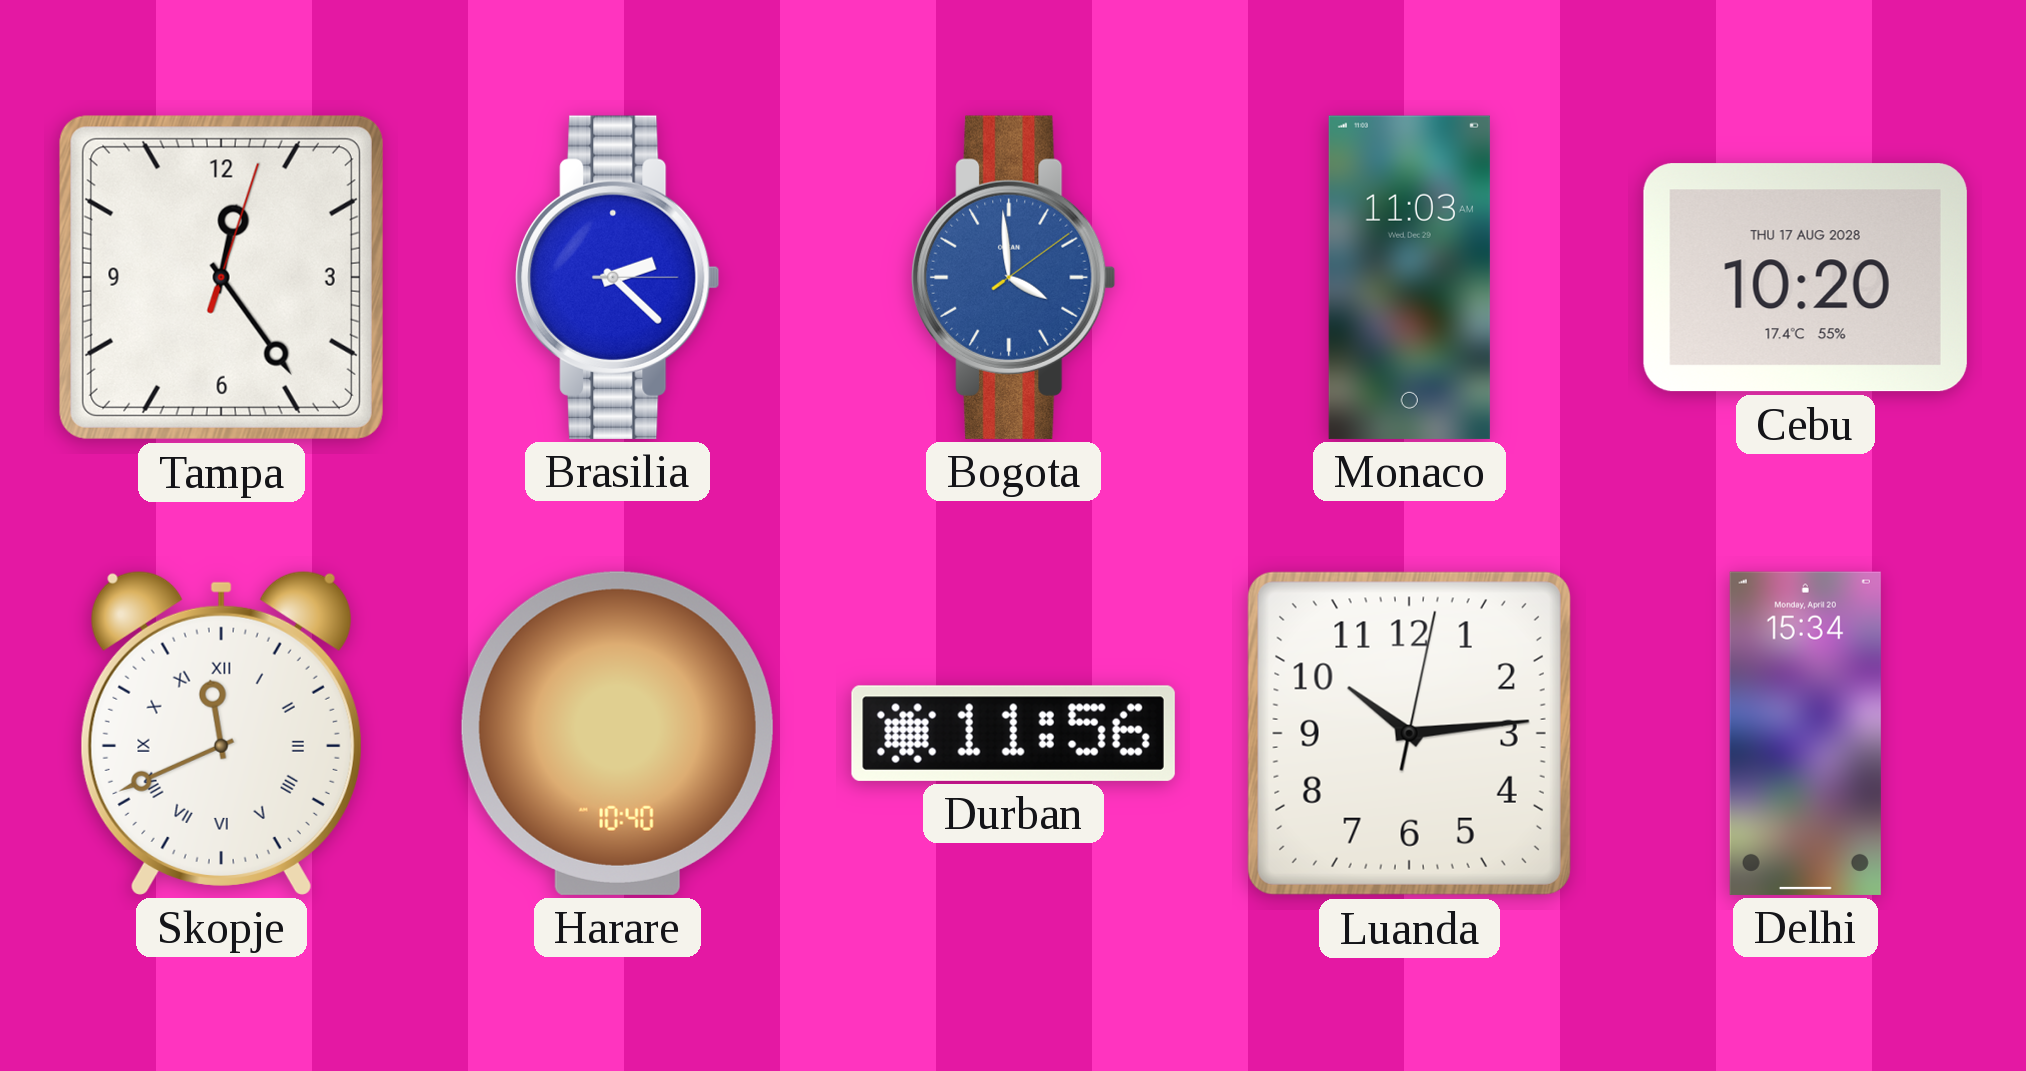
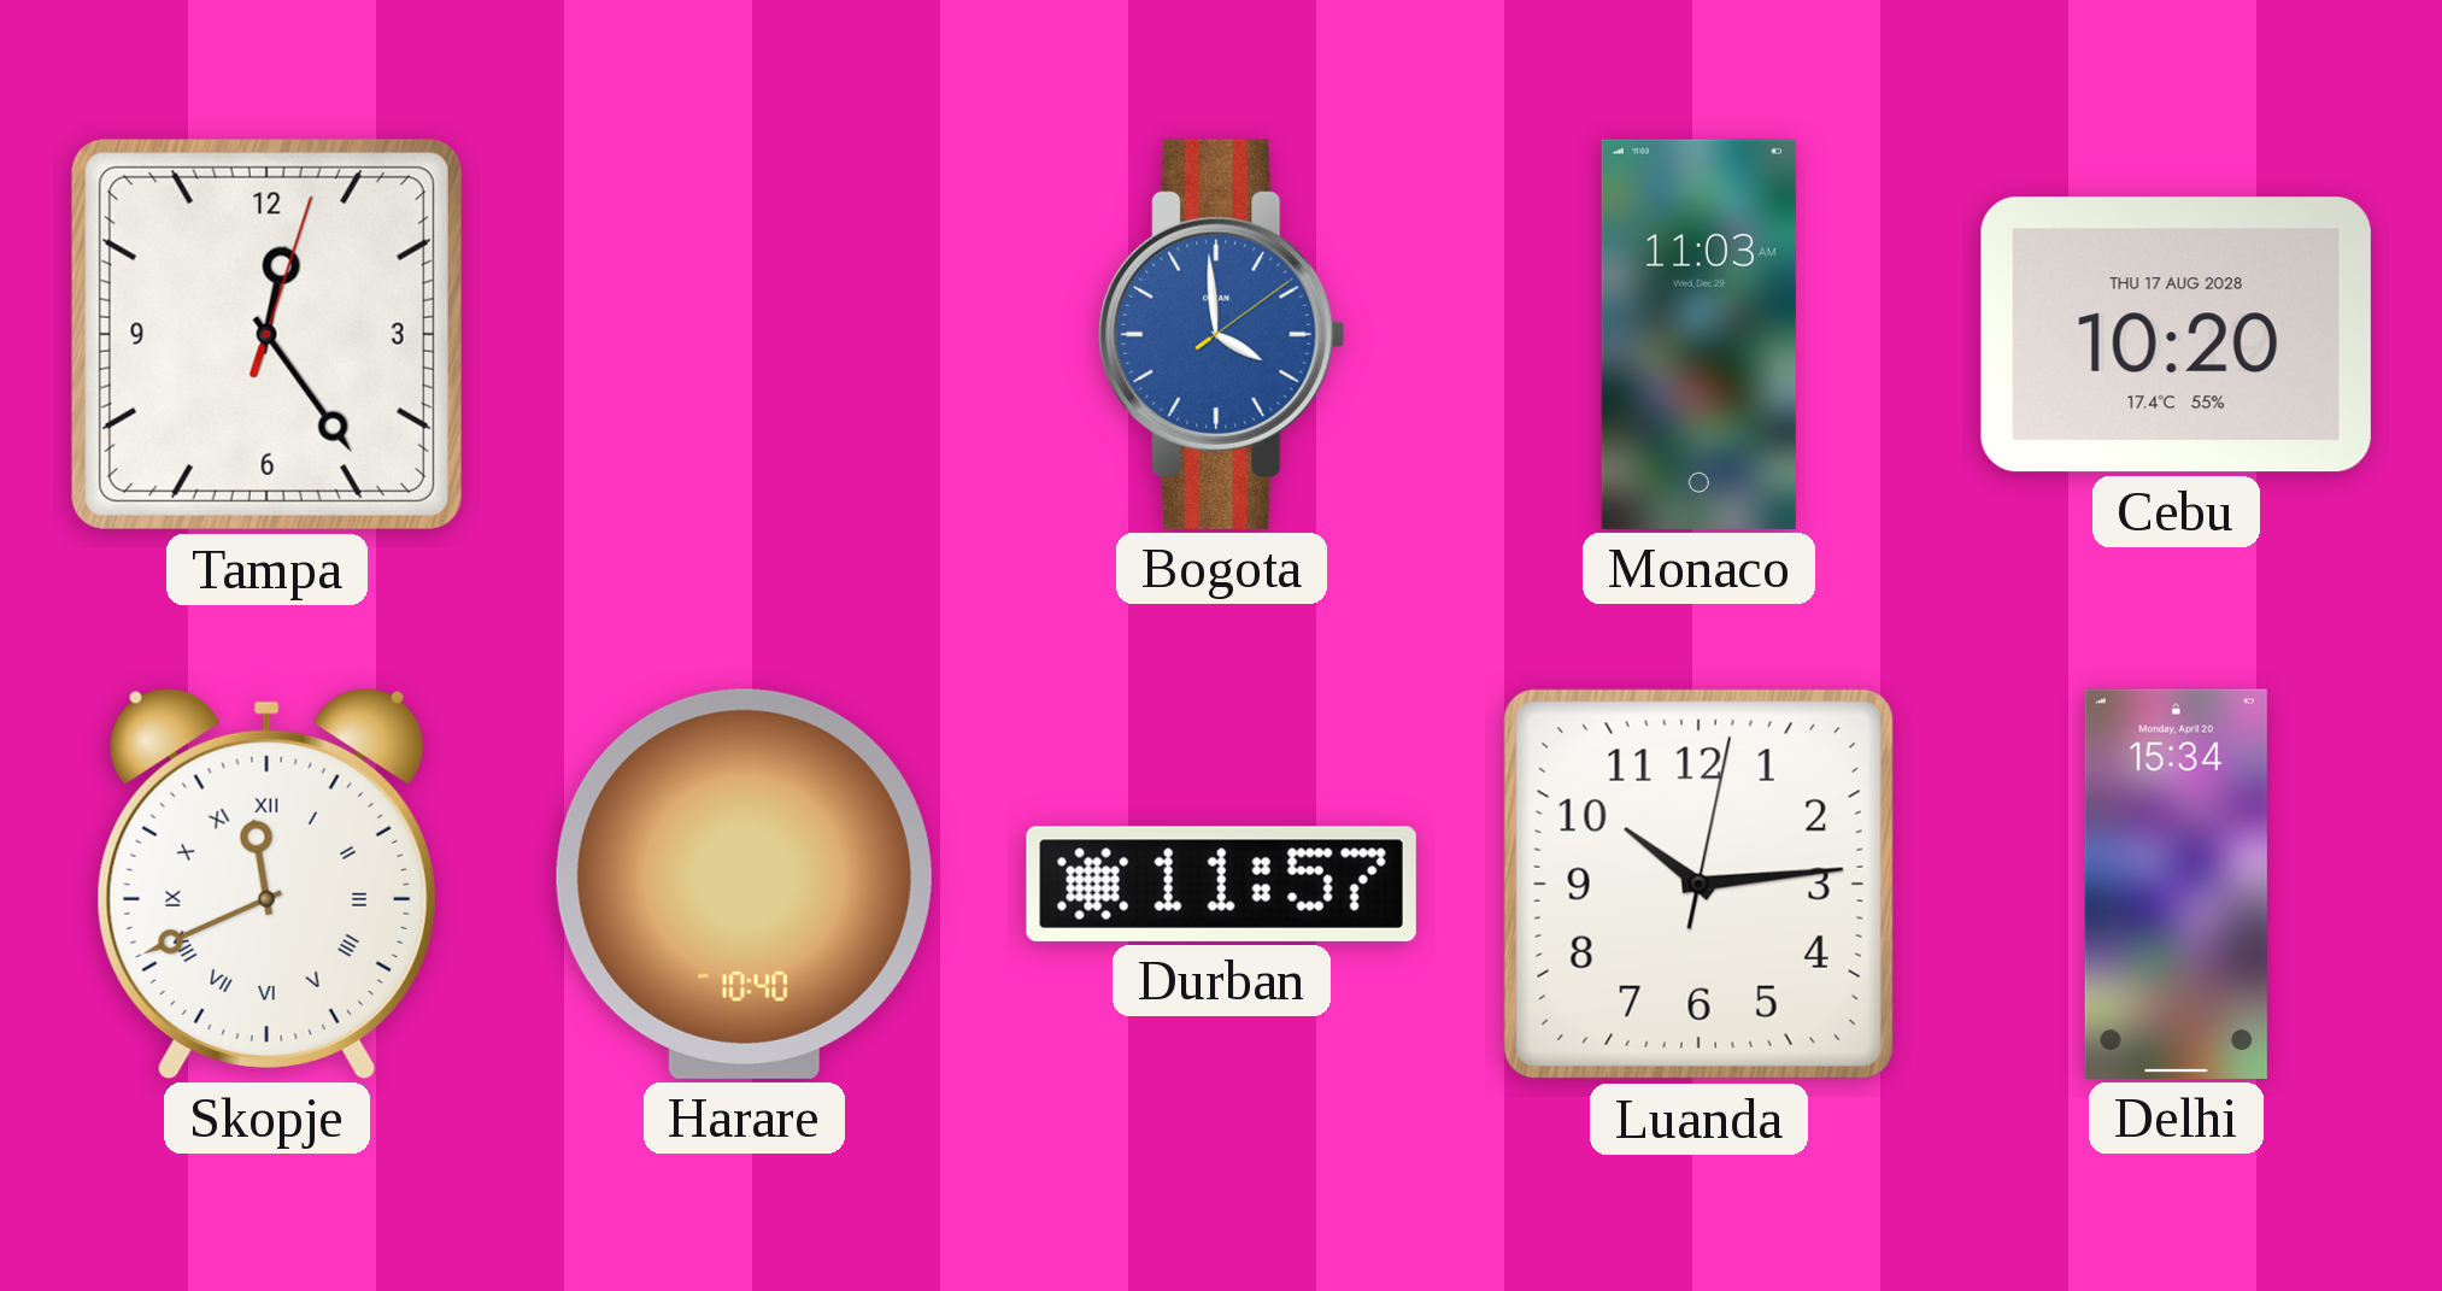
Brasilia: 2:22 -> none (618, 277)
Durban: 11:56 -> 11:57 (1221, 884)
